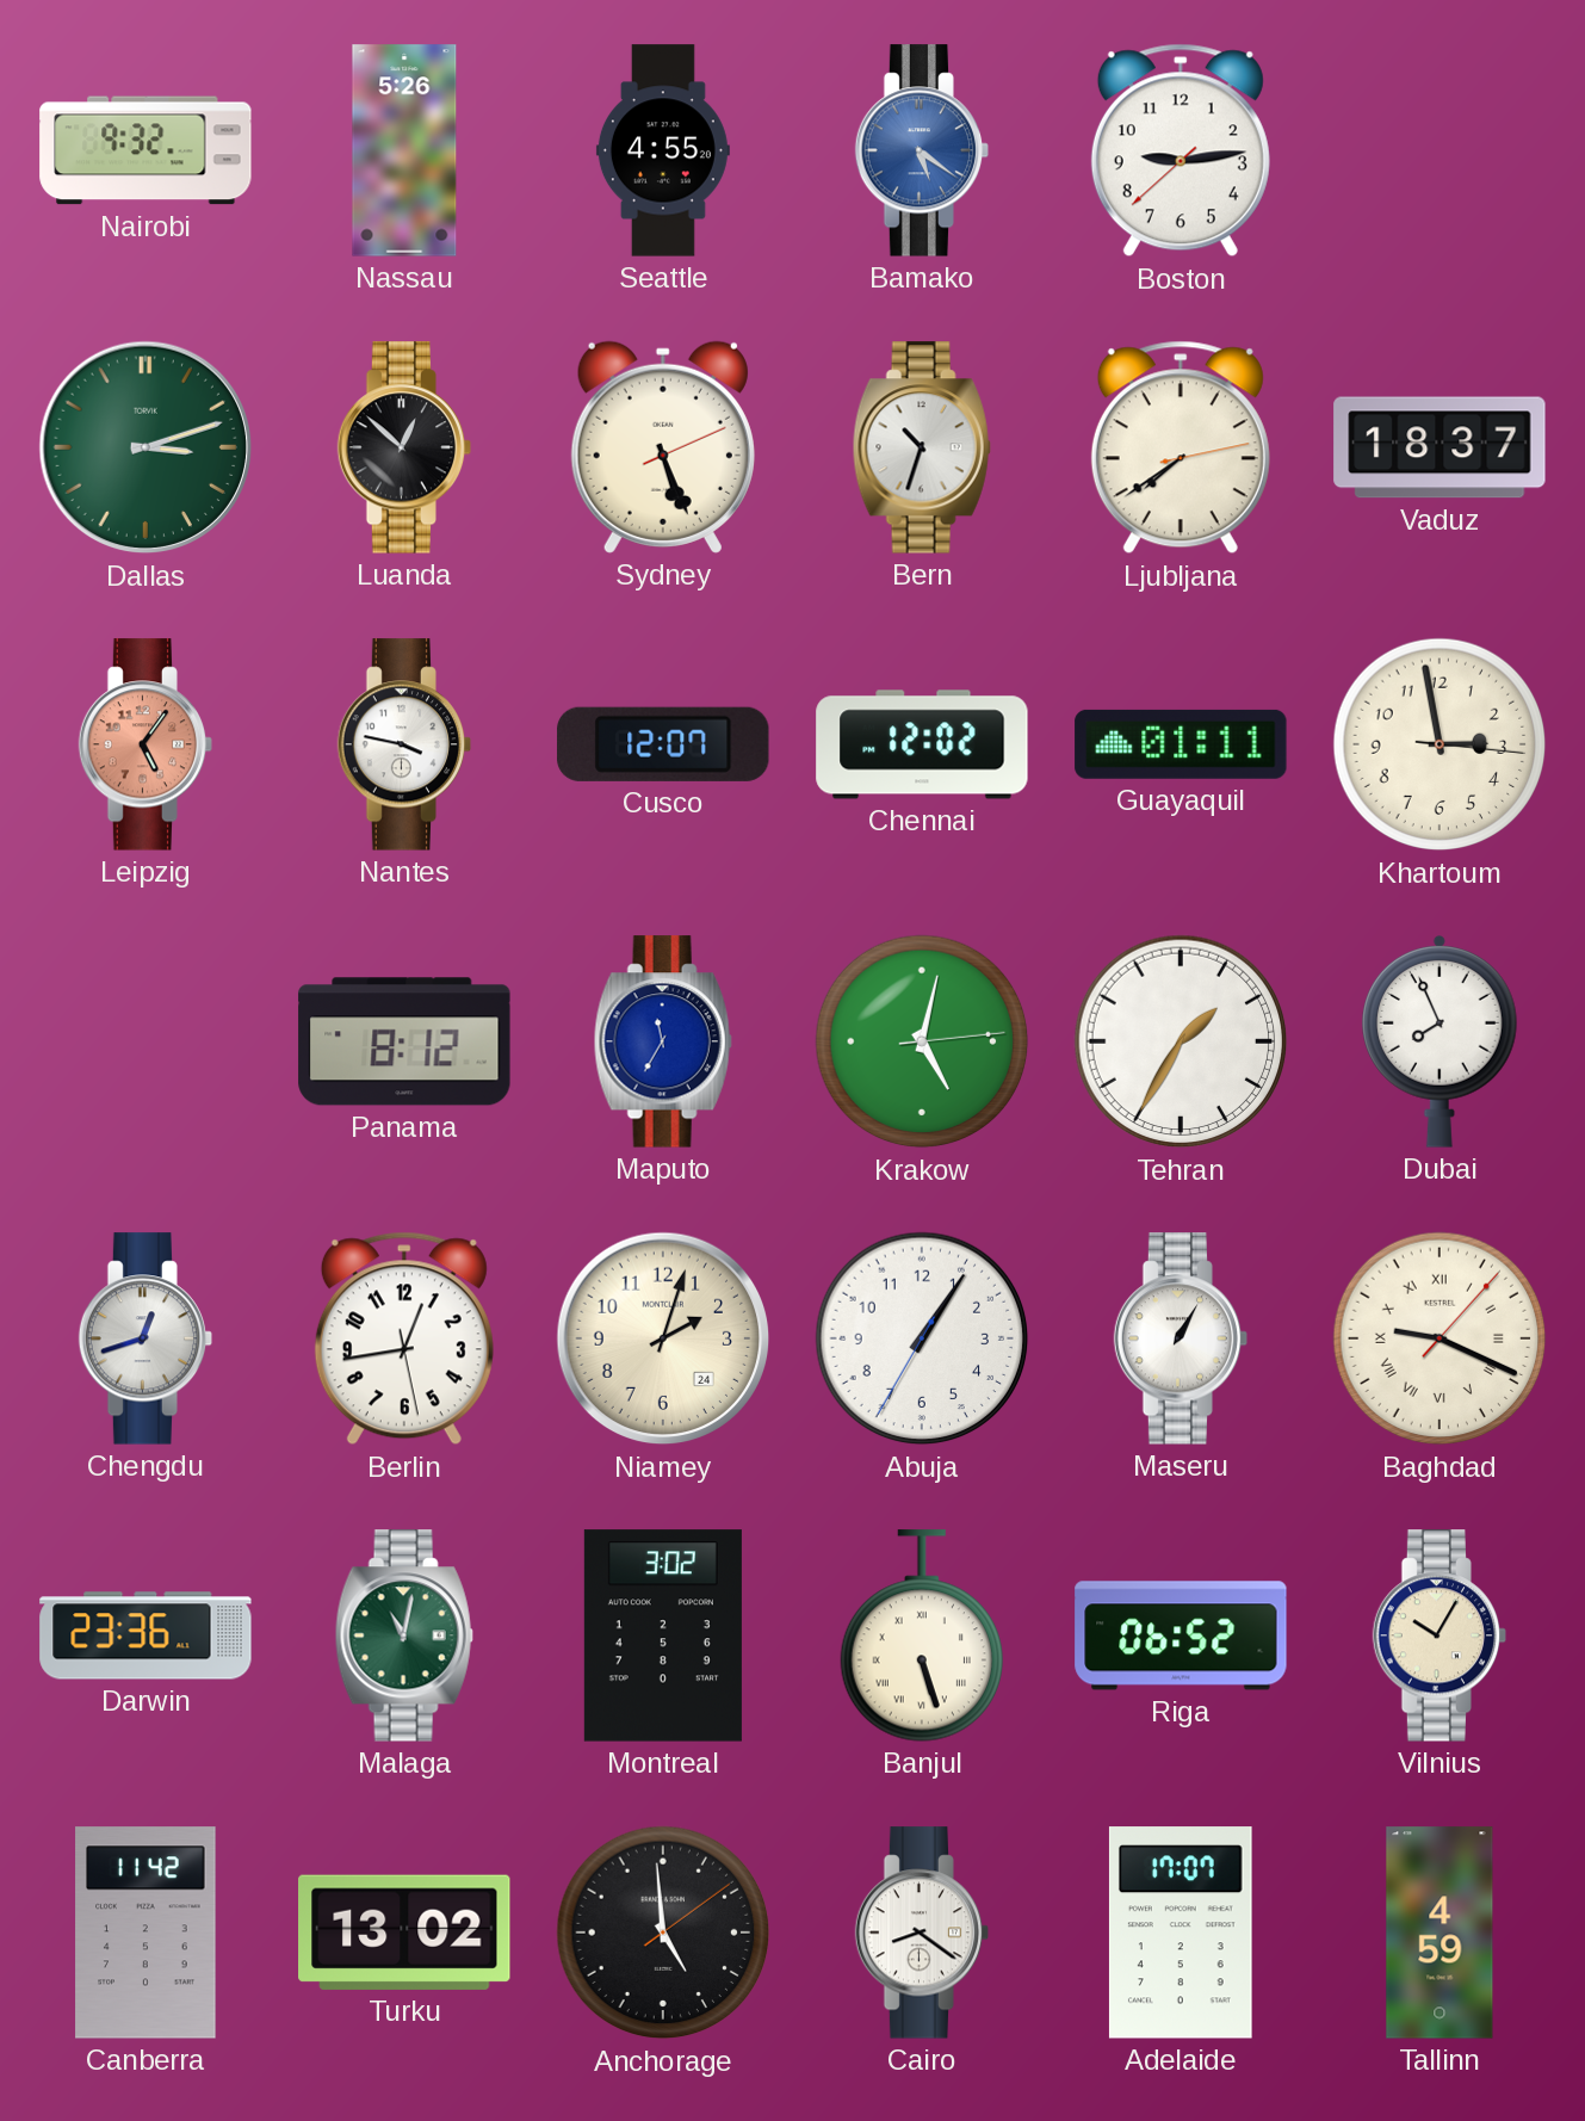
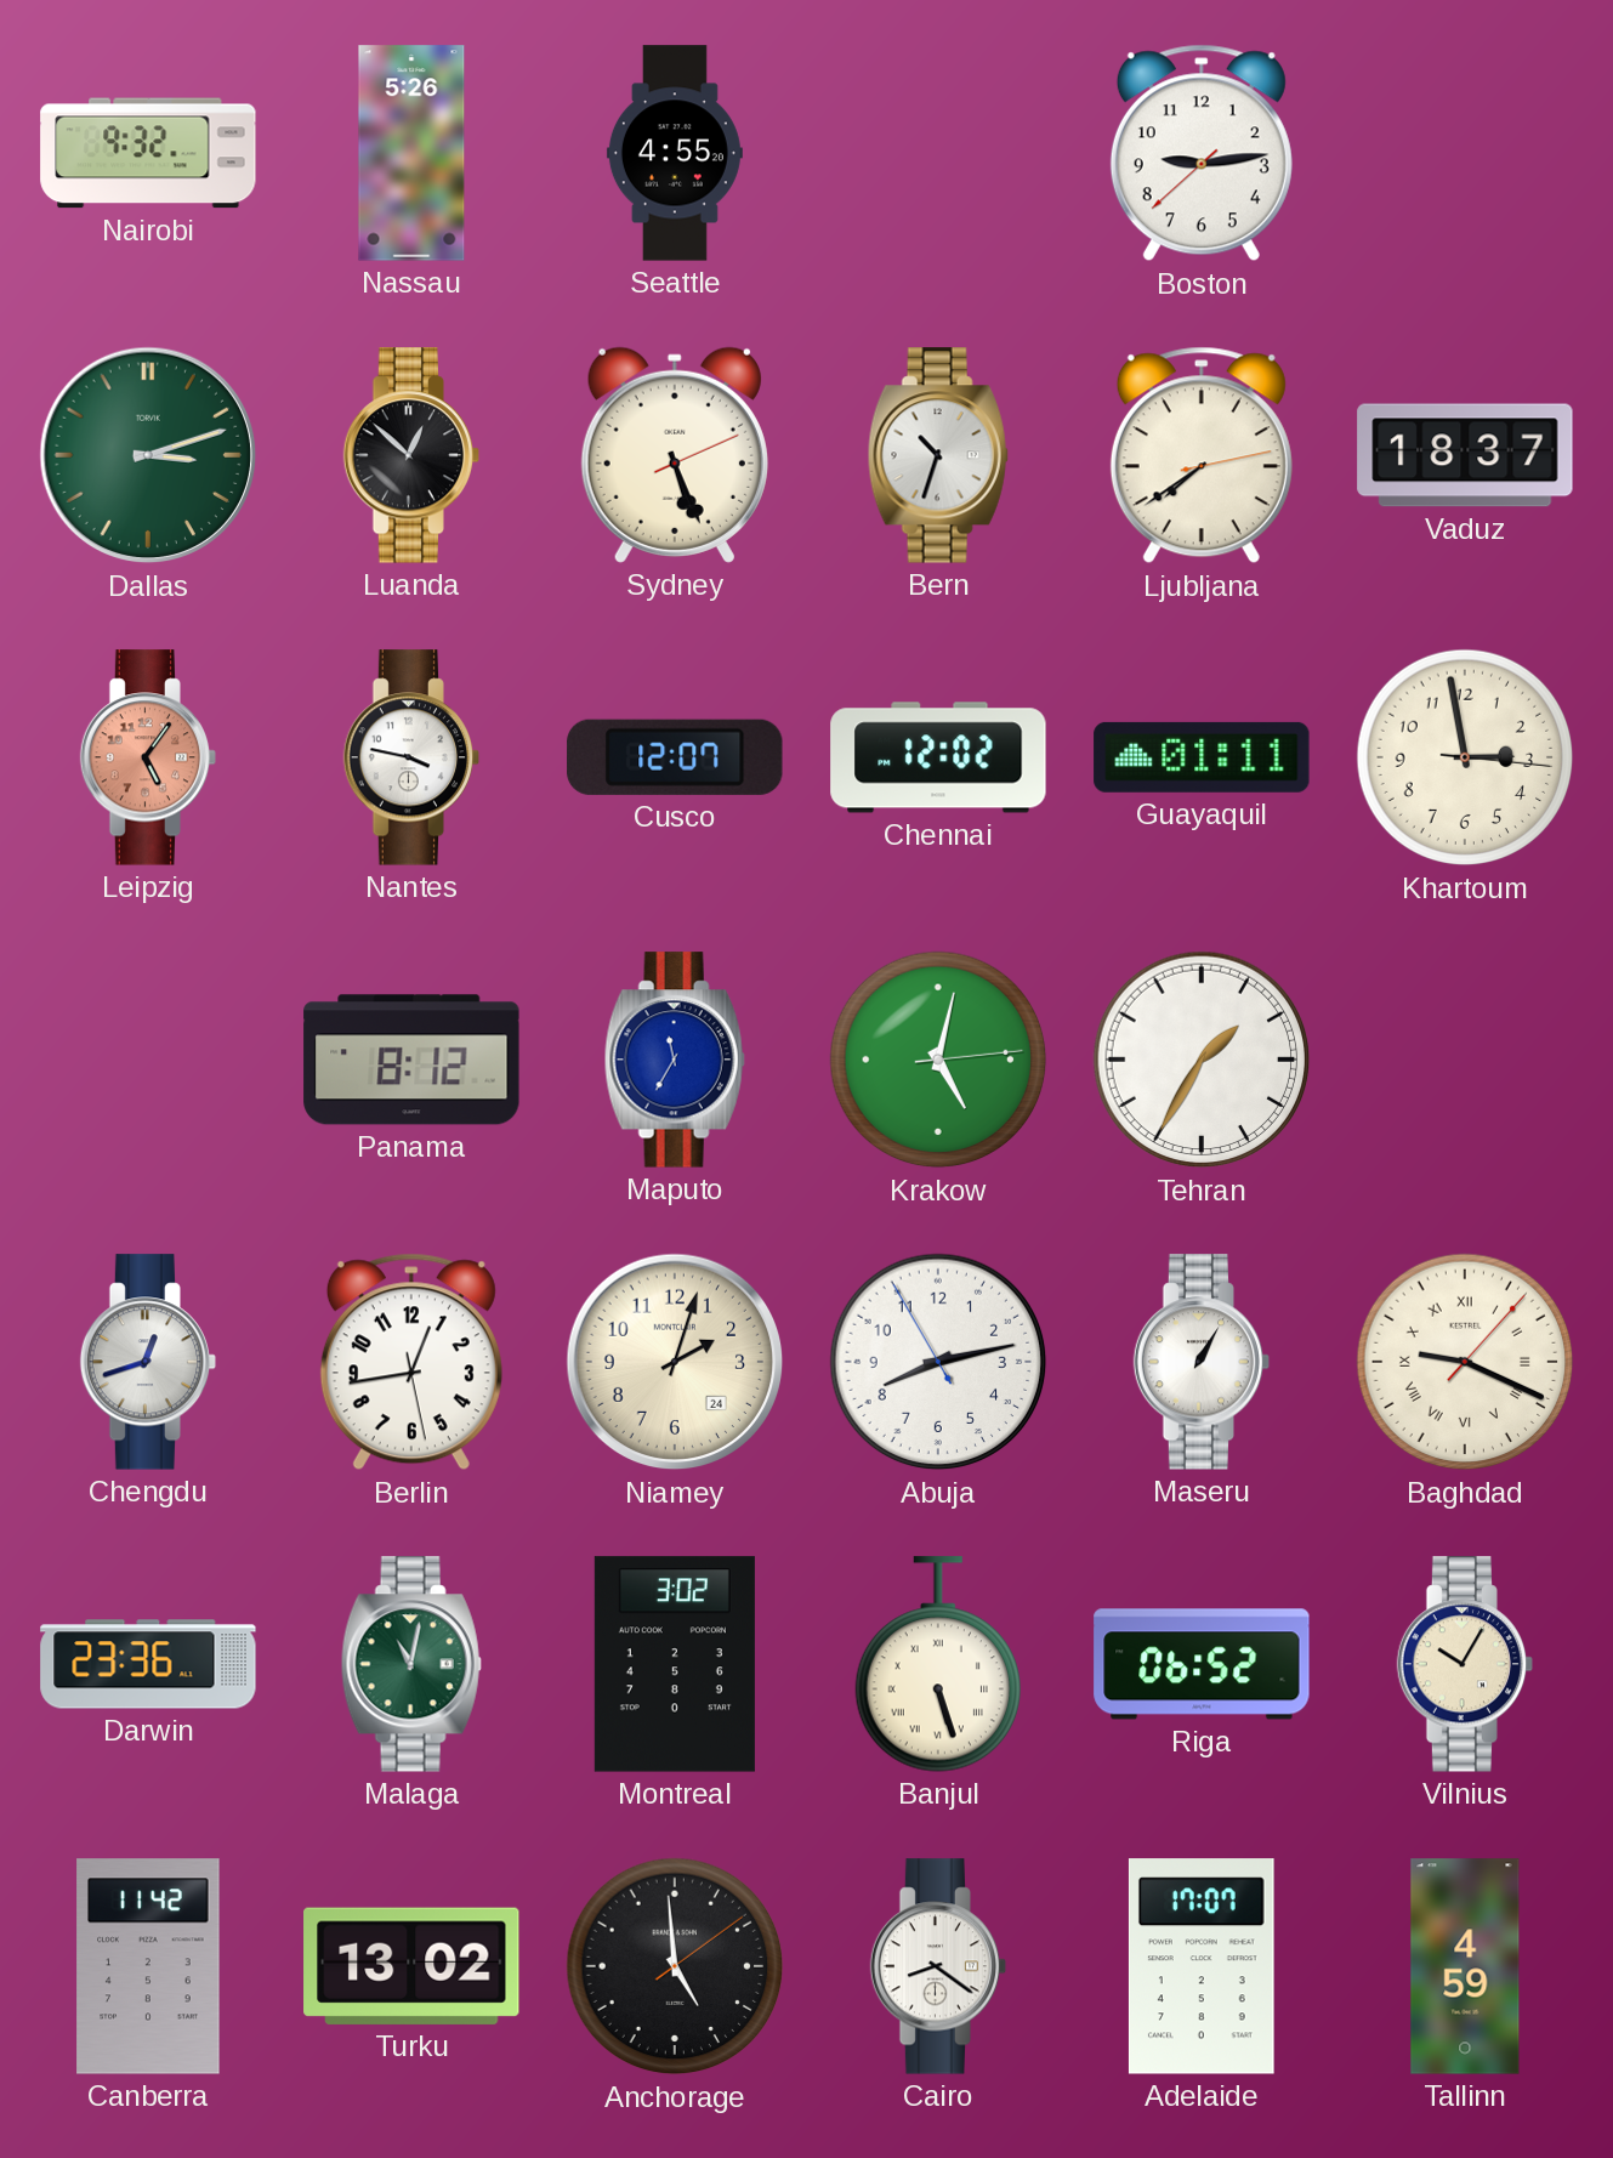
Bamako: 5:21 -> none (922, 150)
Dubai: 7:56 -> none (1441, 1043)
Abuja: 1:05 -> 8:12 (938, 1362)
